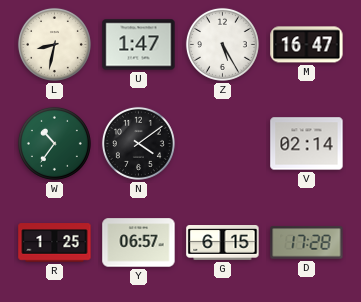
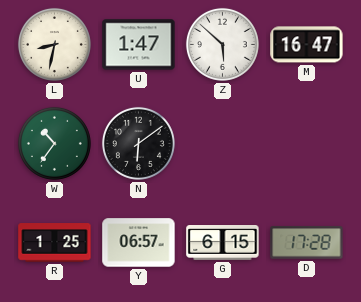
Z: 5:25 -> 5:52 (222, 44)
N: 4:09 -> 6:09 (138, 143)
V: 02:14 -> none (307, 144)
